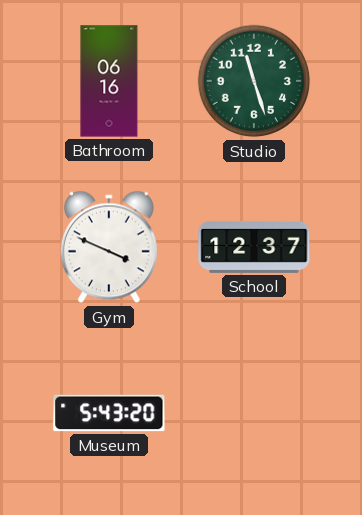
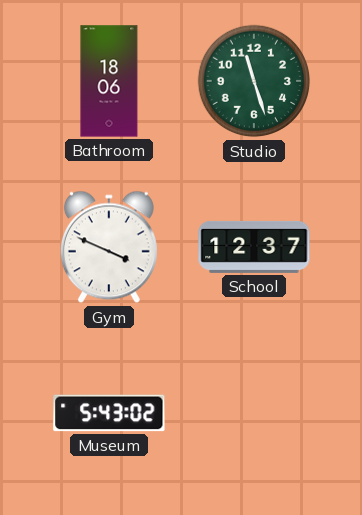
Bathroom: 06:16 -> 18:06 (109, 81)
Museum: 5:43:20 -> 5:43:02 (109, 413)
